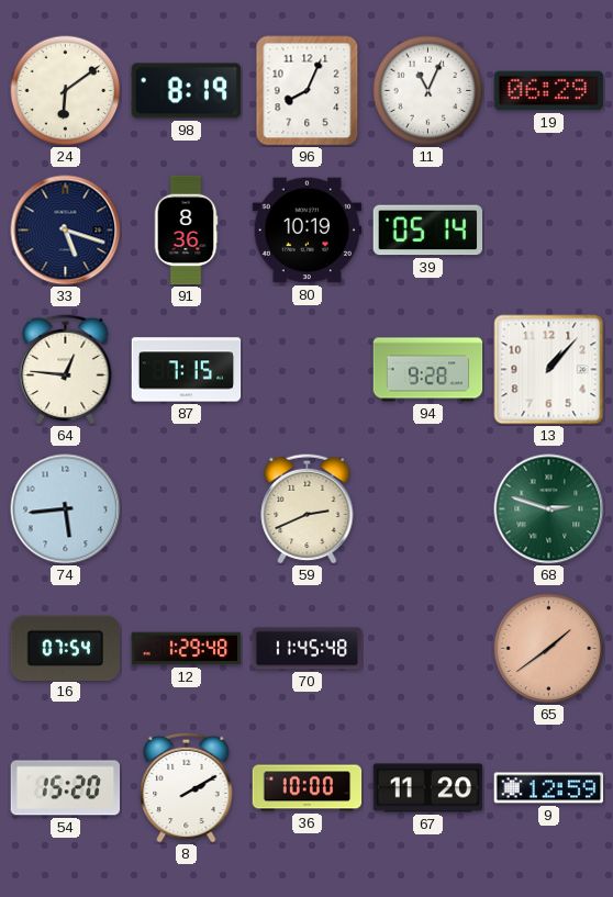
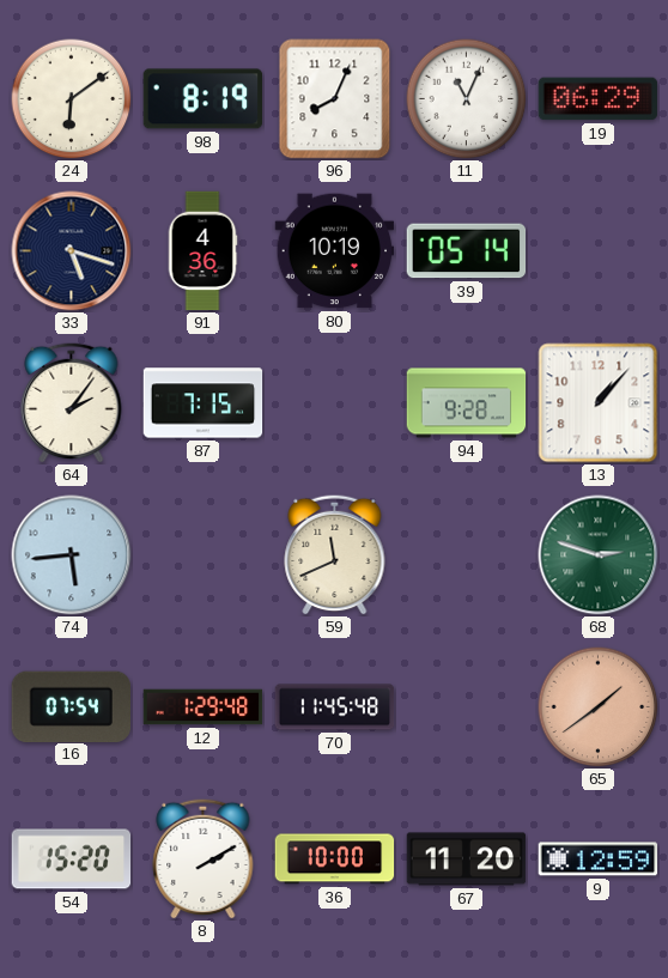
91: 8:36 -> 4:36 (202, 251)
64: 12:46 -> 2:06 (72, 402)
59: 2:41 -> 11:41 (335, 554)
